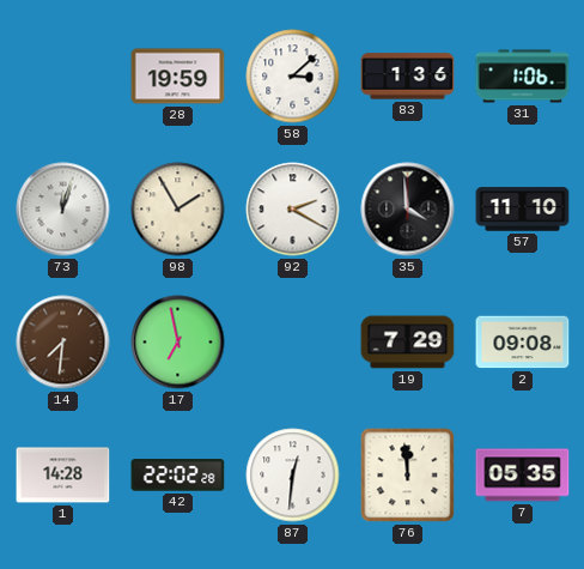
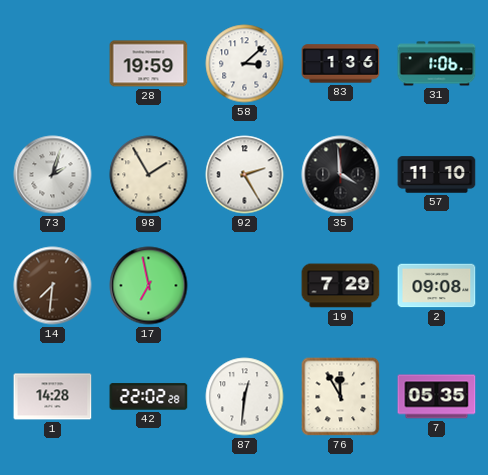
73: 12:03 -> 2:03 (53, 175)
92: 2:20 -> 2:25 (245, 175)
76: 11:59 -> 11:55 (341, 397)
